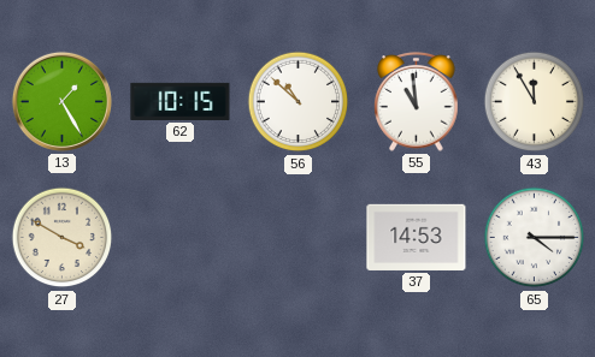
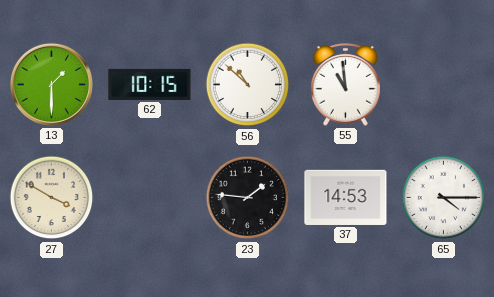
13: 1:25 -> 1:30 (51, 84)
43: 11:55 -> none (535, 102)
23: none -> 1:46 (248, 198)
